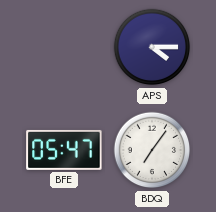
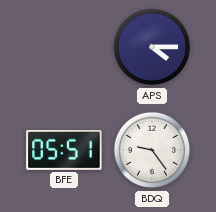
BFE: 05:47 -> 05:51 (64, 150)
BDQ: 7:06 -> 9:24 (152, 150)
